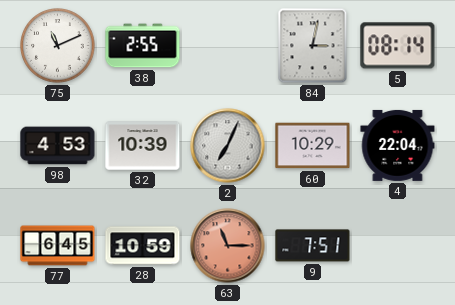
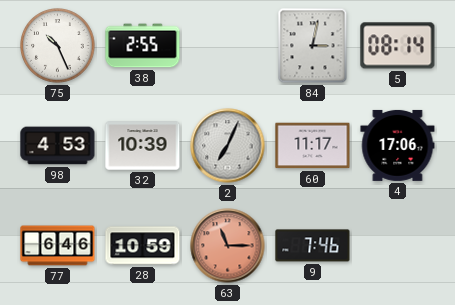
75: 11:11 -> 10:26 (58, 46)
60: 10:29 -> 11:17 (313, 146)
4: 22:04 -> 17:06 (398, 145)
77: 6:45 -> 6:46 (58, 246)
9: 7:51 -> 7:46 (313, 246)
